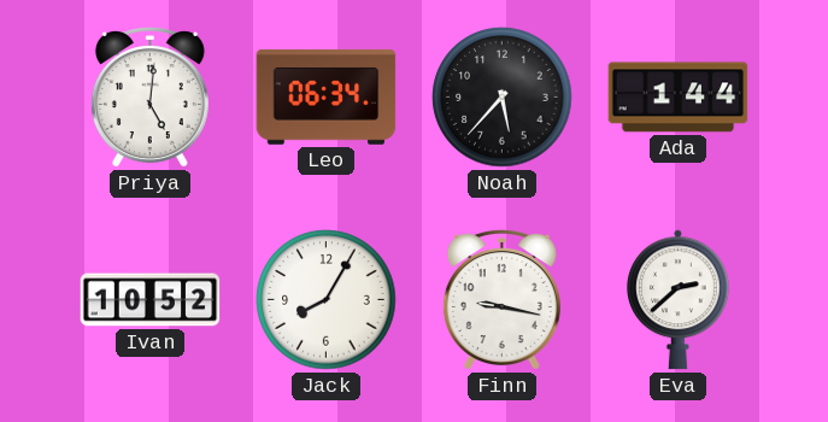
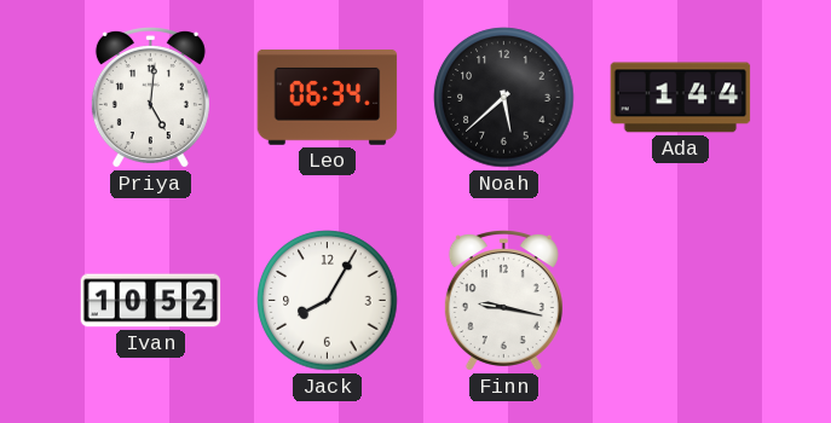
Noah: 5:37 -> 5:38 (504, 98)
Eva: 2:38 -> none (677, 300)
